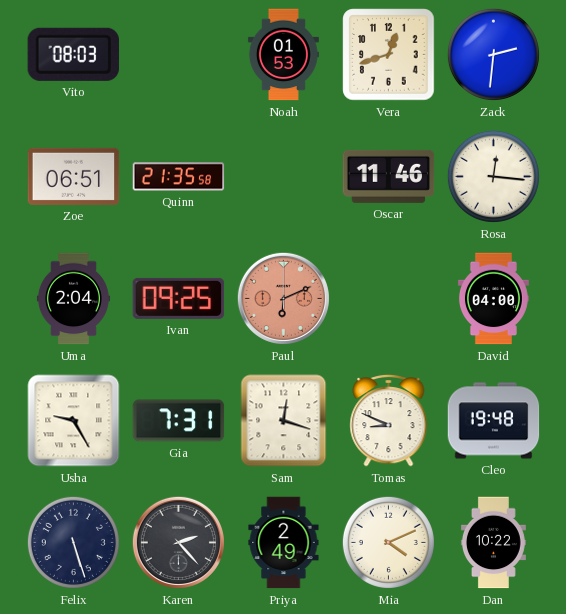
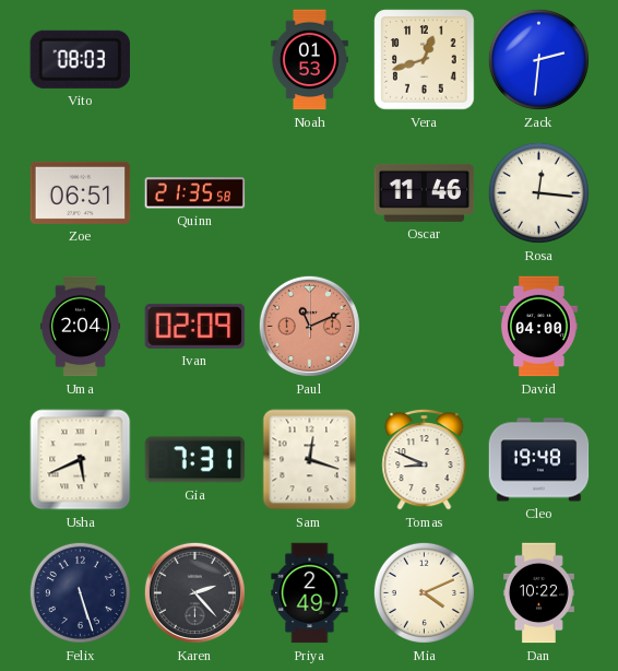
Ivan: 09:25 -> 02:09 (195, 326)
Paul: 6:11 -> 11:11 (309, 326)
Usha: 9:25 -> 5:41 (81, 460)
